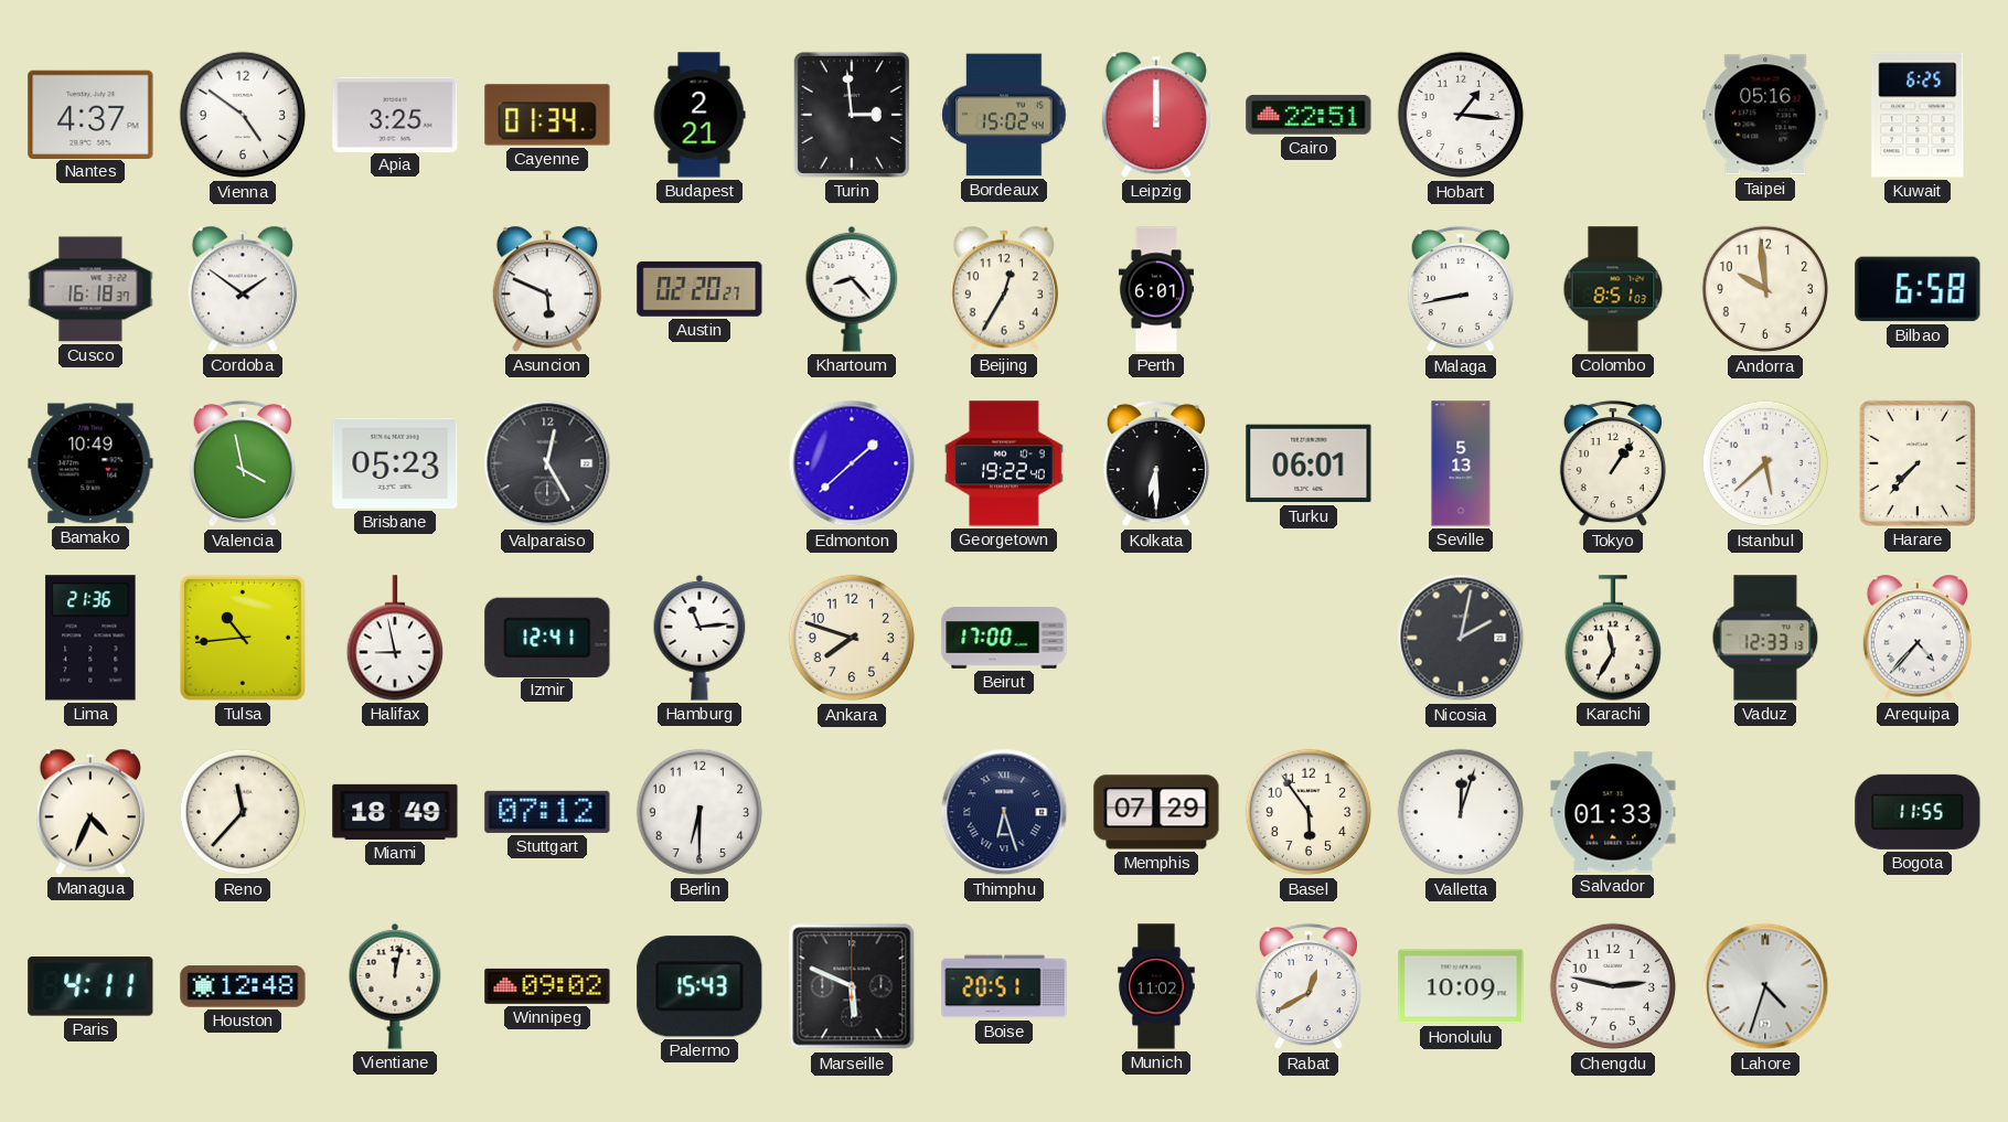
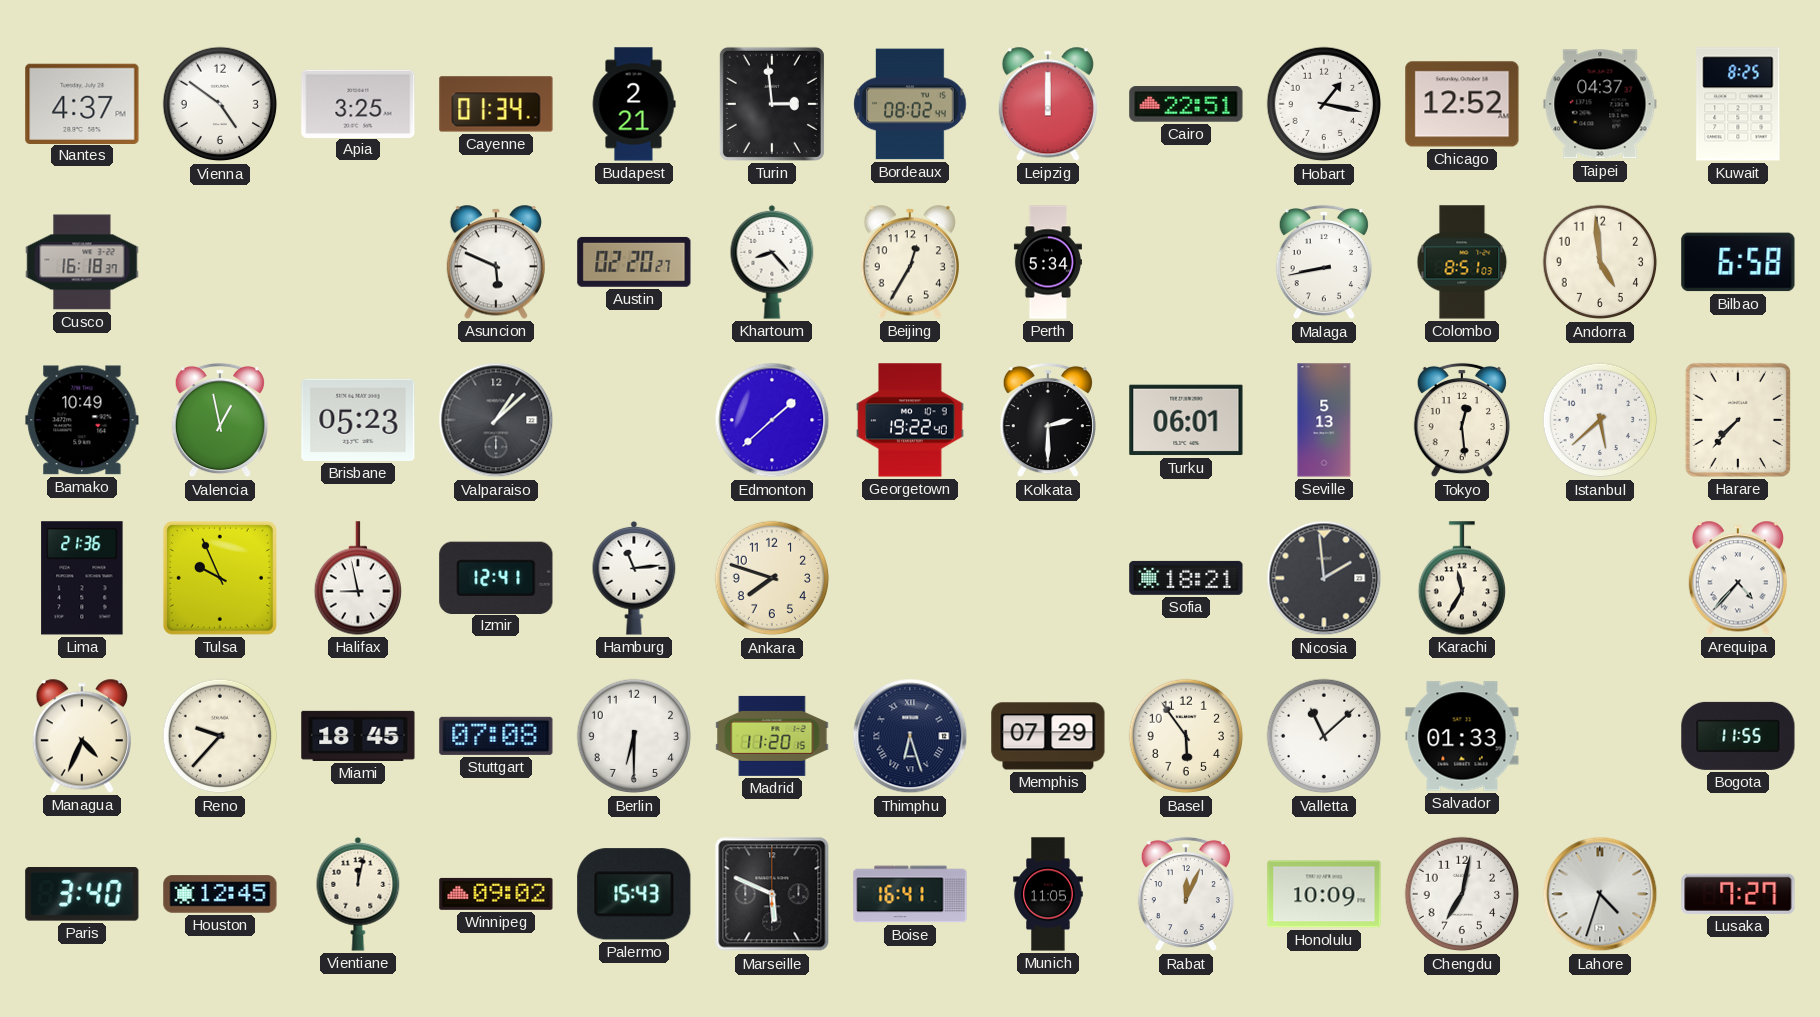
Bordeaux: 15:02 -> 08:02 (910, 104)
Hobart: 1:16 -> 1:17 (1324, 104)
Chicago: none -> 12:52 (1462, 104)
Taipei: 05:16 -> 04:37 (1600, 104)
Kuwait: 6:25 -> 8:25 (1738, 104)
Cordoba: 1:51 -> none (243, 289)
Perth: 6:01 -> 5:34 (1048, 262)
Andorra: 9:59 -> 4:59 (1600, 262)
Valencia: 3:58 -> 12:58 (220, 420)
Valparaiso: 12:25 -> 1:08 (496, 420)
Kolkata: 6:30 -> 2:30 (1048, 420)
Tokyo: 1:06 -> 12:29 (1462, 420)
Tulsa: 10:44 -> 9:56 (220, 578)
Beirut: 17:00 -> none (1004, 638)
Sofia: none -> 18:21 (1186, 578)
Nicosia: 2:02 -> 1:59 (1324, 578)
Vaduz: 12:33 -> none (1765, 638)
Reno: 11:37 -> 9:37 (220, 736)
Miami: 18:49 -> 18:45 (358, 736)
Stuttgart: 07:12 -> 07:08 (496, 736)
Madrid: none -> 11:20 (772, 736)
Valletta: 12:03 -> 11:08 (1324, 736)
Paris: 4:11 -> 3:40 (82, 895)
Houston: 12:48 -> 12:45 (220, 894)
Boise: 20:51 -> 16:41 (910, 894)
Munich: 11:02 -> 11:05 (1048, 894)
Rabat: 12:40 -> 12:04 (1186, 894)
Chengdu: 2:47 -> 7:02 (1462, 894)
Lusaka: none -> 7:27 (1738, 894)
